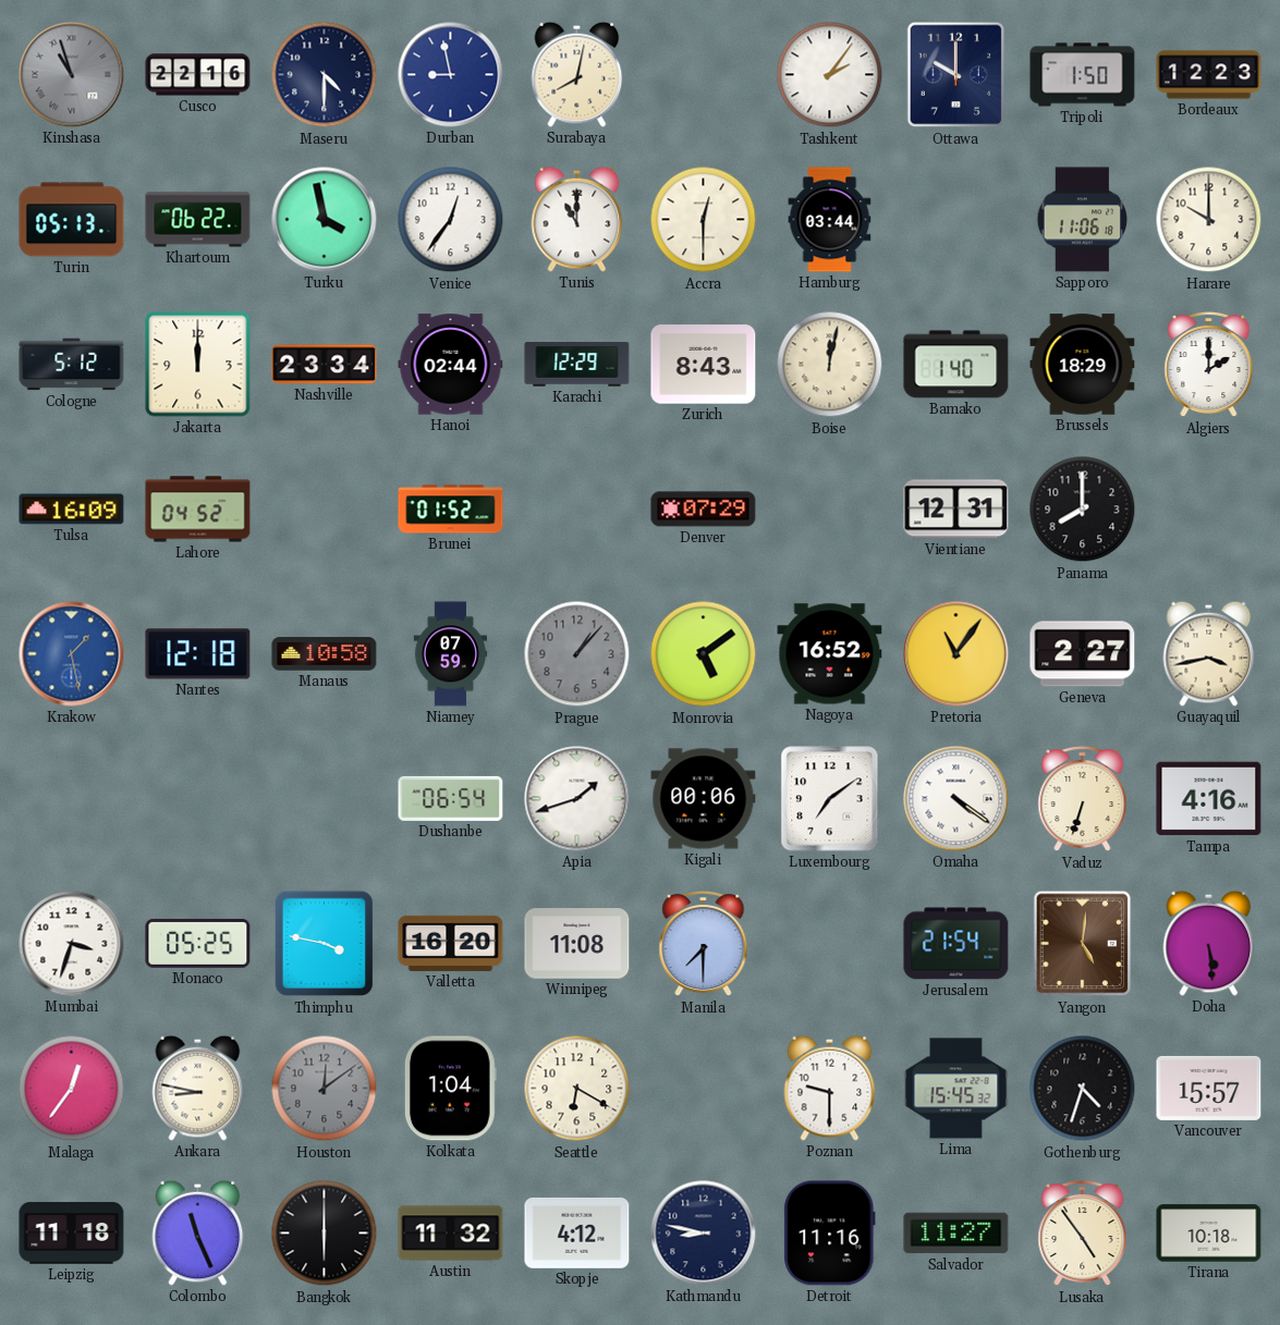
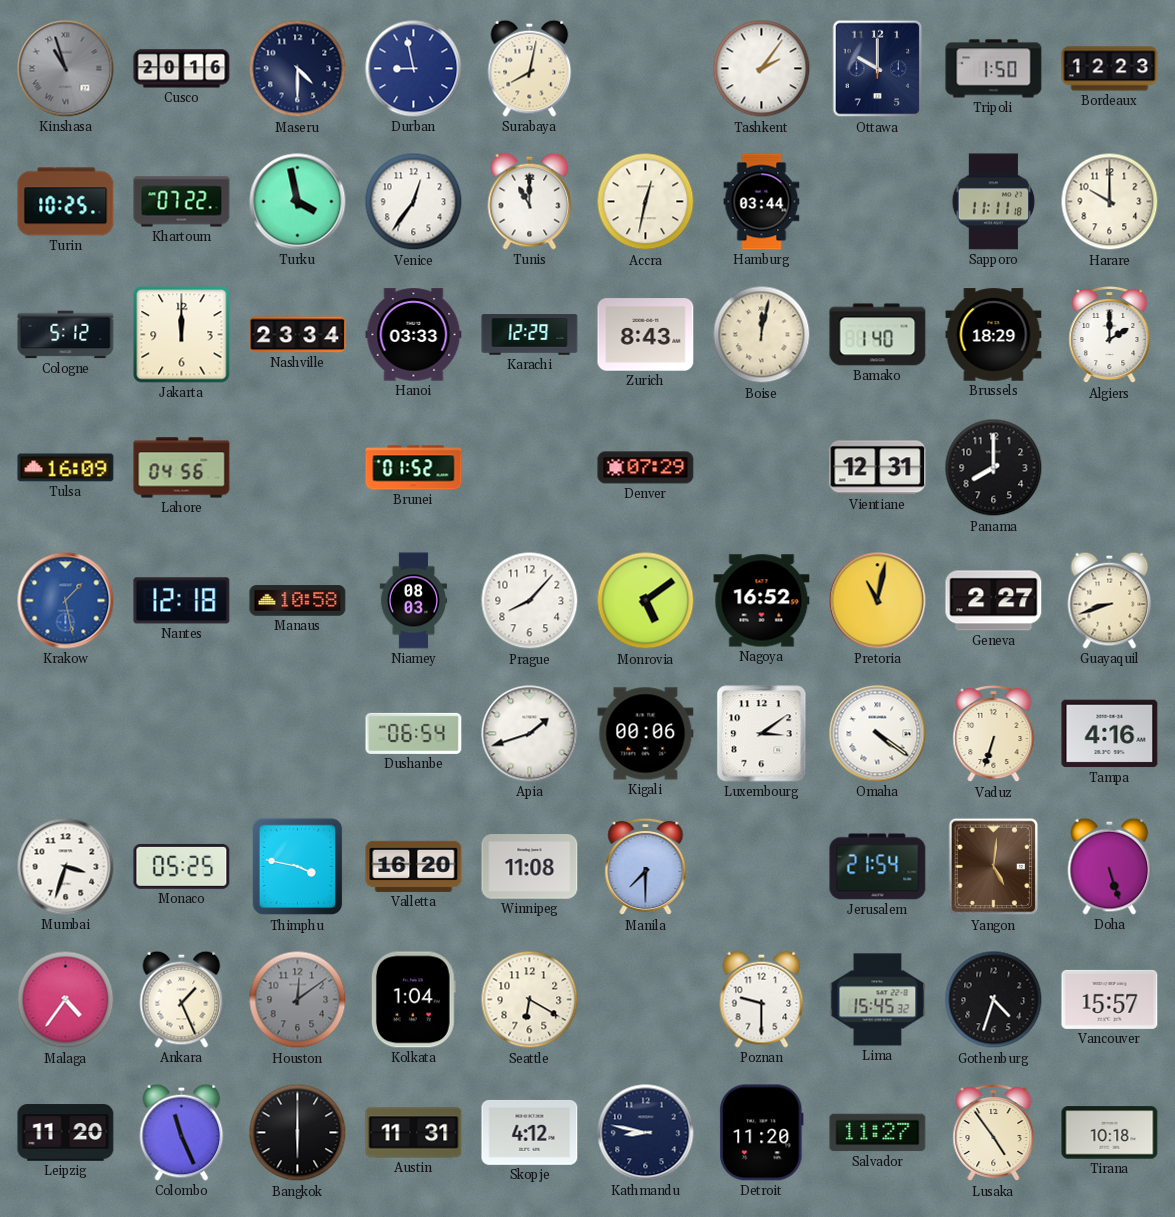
Cusco: 22:16 -> 20:16 (182, 69)
Turin: 05:13 -> 10:25 (66, 202)
Khartoum: 06:22 -> 07:22 (182, 202)
Accra: 12:30 -> 12:32 (646, 202)
Sapporo: 11:06 -> 11:11 (994, 202)
Hanoi: 02:44 -> 03:33 (414, 335)
Lahore: 04:52 -> 04:56 (182, 468)
Niamey: 07:59 -> 08:03 (414, 601)
Prague: 1:07 -> 8:07 (530, 601)
Prague dial: grey -> white (530, 601)
Pretoria: 11:06 -> 11:02 (878, 601)
Guayaquil: 3:43 -> 8:42 (1110, 600)
Luxembourg: 7:09 -> 3:09 (762, 734)
Doha: 5:29 -> 5:27 (1110, 866)
Malaga: 12:36 -> 4:36 (66, 1000)
Ankara: 8:47 -> 1:26 (182, 999)
Leipzig: 11:18 -> 11:20 (66, 1133)
Austin: 11:32 -> 11:31 (414, 1133)
Detroit: 11:16 -> 11:20 (762, 1133)
